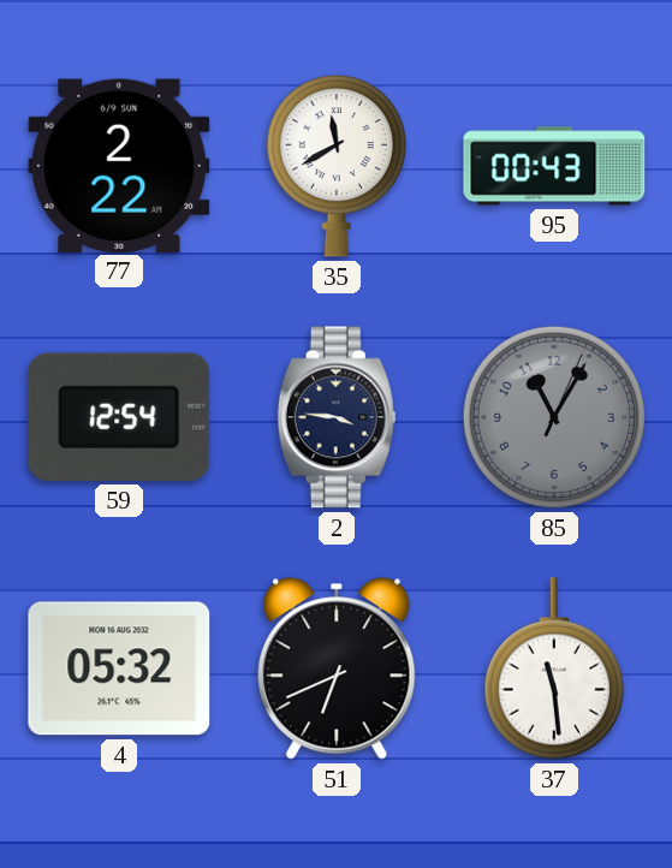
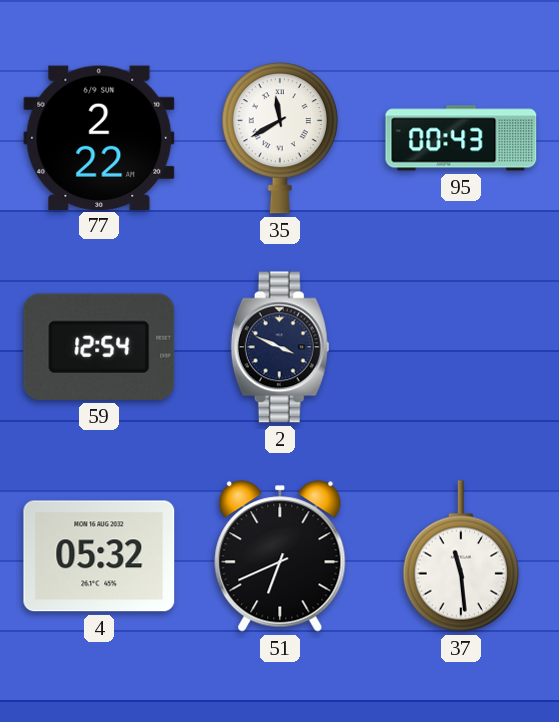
2: 3:46 -> 3:49 (280, 347)
85: 11:05 -> none (554, 417)
